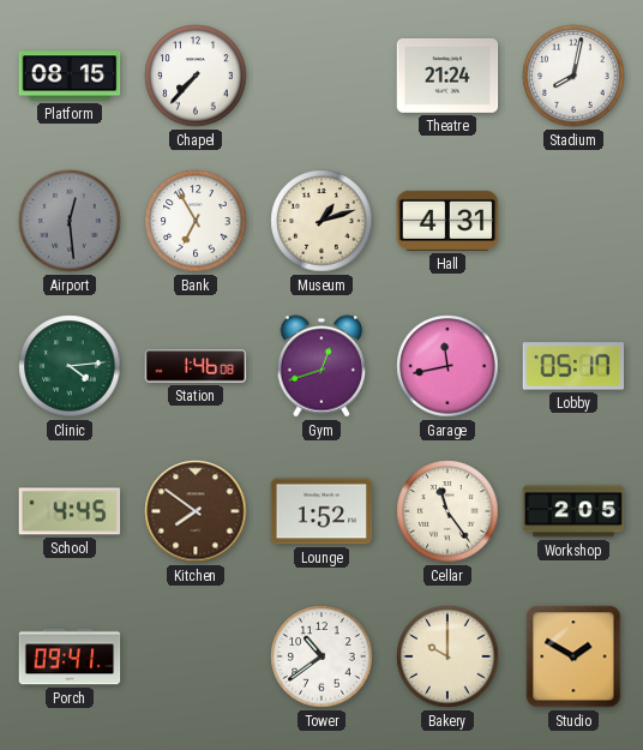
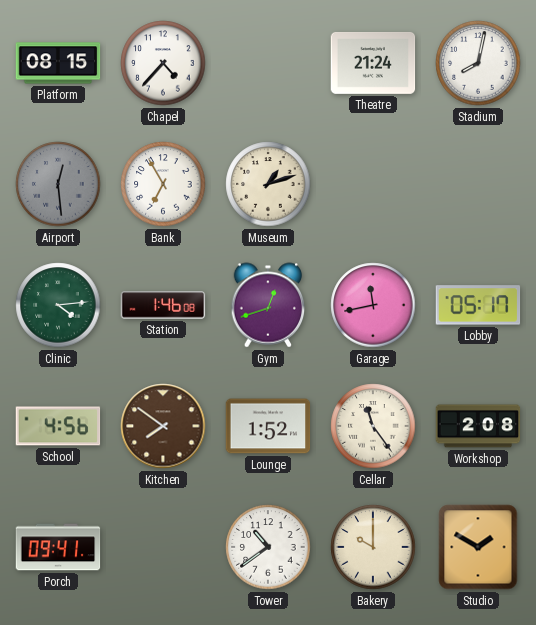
Chapel: 7:37 -> 4:37 (163, 63)
Hall: 4:31 -> none (447, 221)
School: 4:45 -> 4:56 (58, 426)
Workshop: 2:05 -> 2:08 (478, 426)
